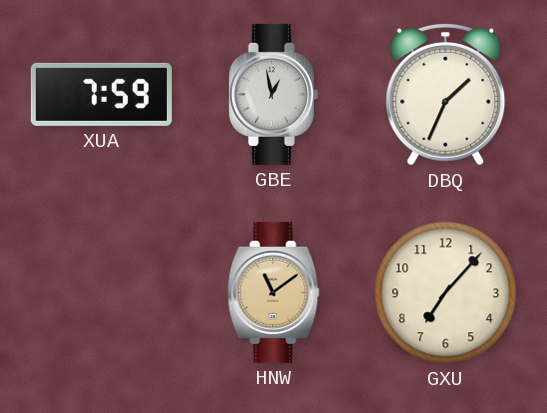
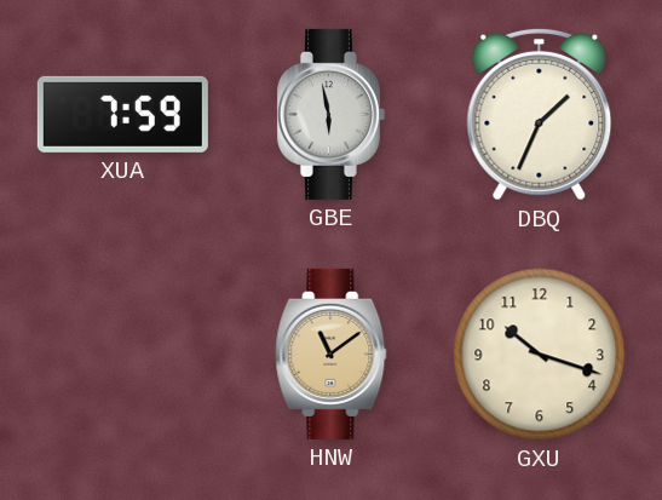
GBE: 12:58 -> 5:58 (330, 114)
GXU: 7:07 -> 10:18 (540, 355)
